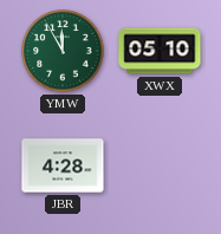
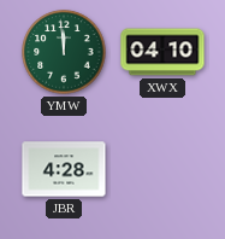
YMW: 11:55 -> 11:59 (64, 52)
XWX: 05:10 -> 04:10 (162, 52)
